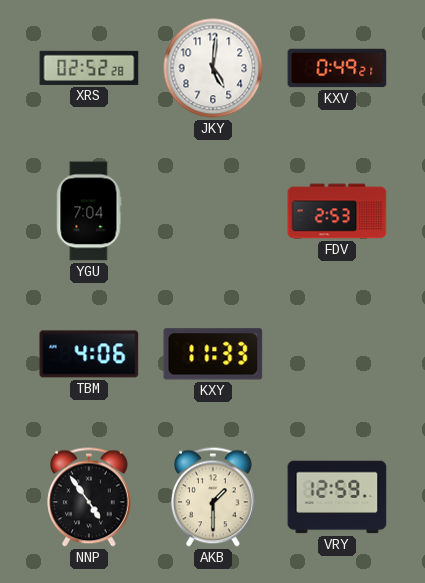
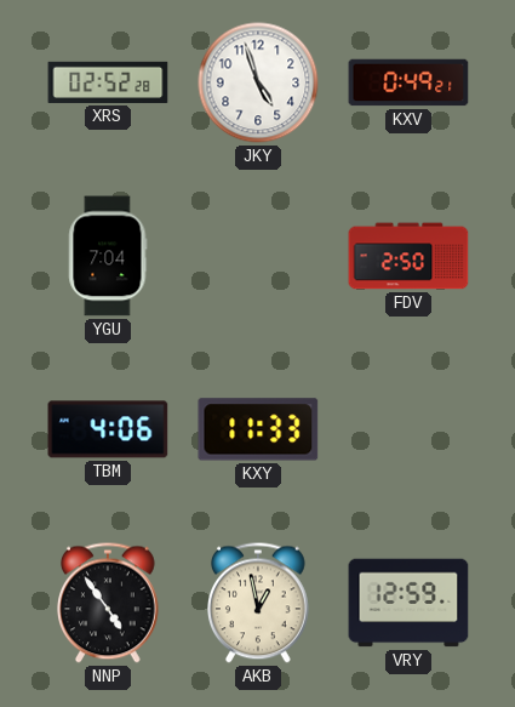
JKY: 5:01 -> 4:57 (258, 82)
FDV: 2:53 -> 2:50 (408, 256)
AKB: 1:30 -> 12:58 (259, 603)
